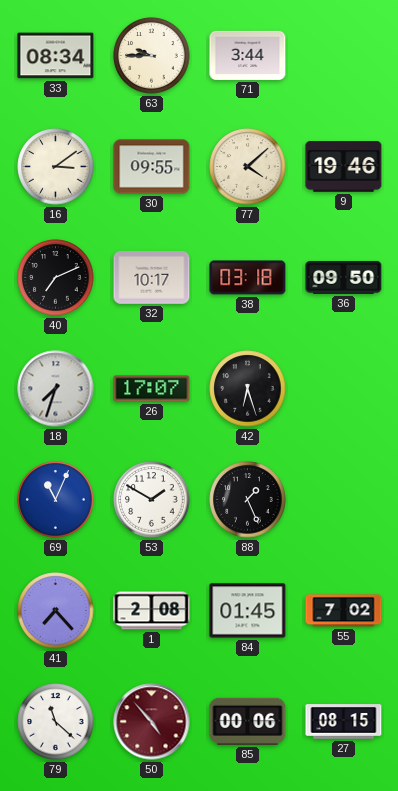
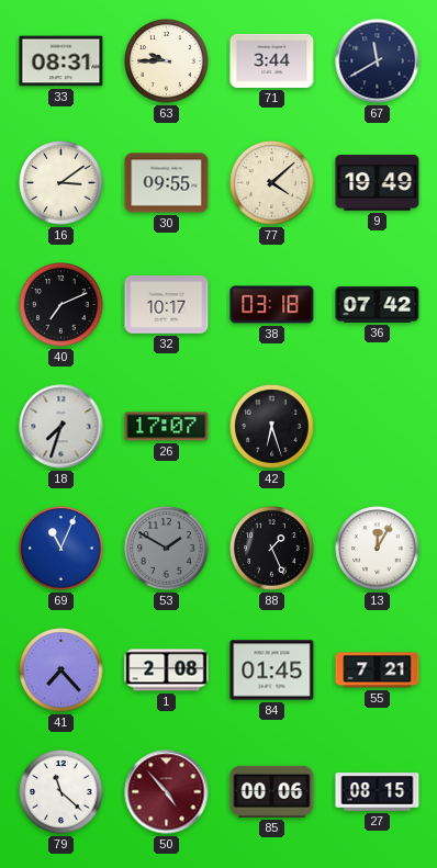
33: 08:34 -> 08:31 (61, 61)
67: none -> 11:40 (378, 61)
9: 19:46 -> 19:49 (378, 183)
36: 09:50 -> 07:42 (378, 304)
53 dial: white -> grey (167, 549)
13: none -> 12:05 (378, 549)
55: 7:02 -> 7:21 (378, 670)
